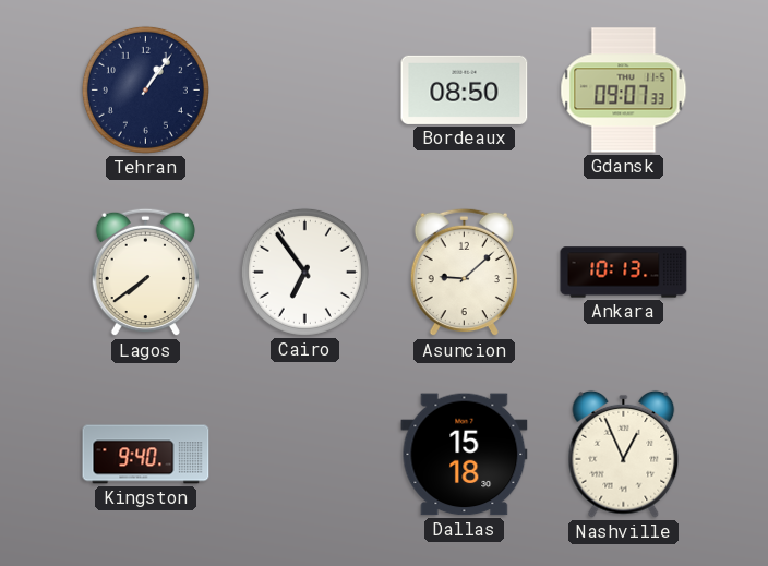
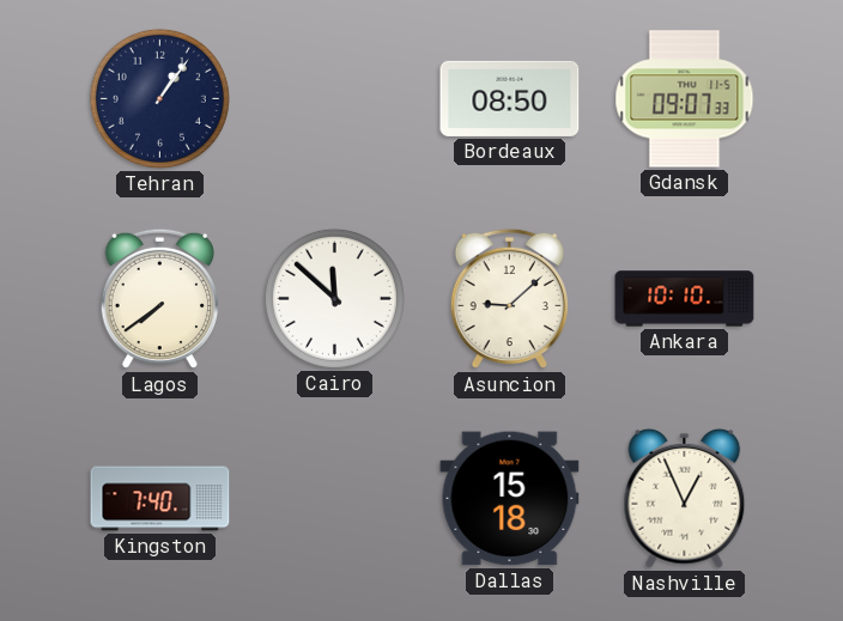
Cairo: 6:54 -> 11:52 (334, 298)
Ankara: 10:13 -> 10:10 (685, 299)
Kingston: 9:40 -> 7:40 (160, 499)
